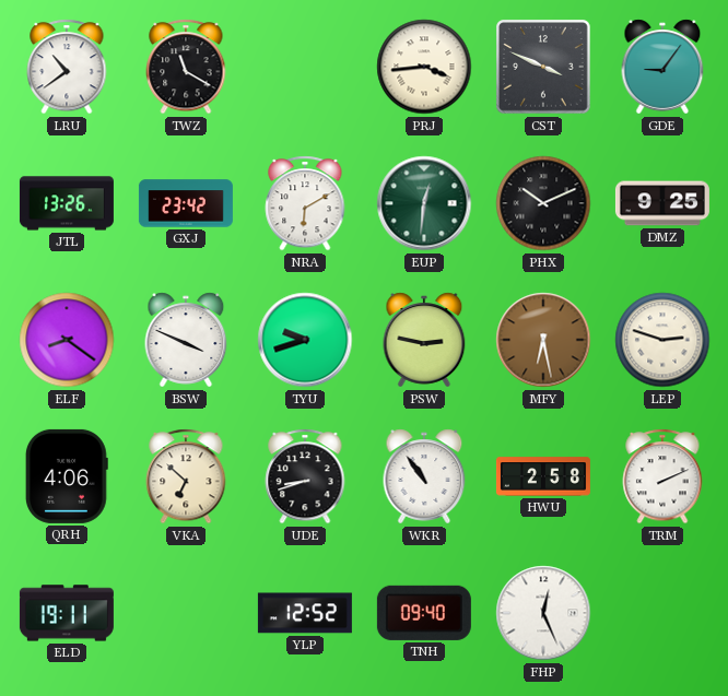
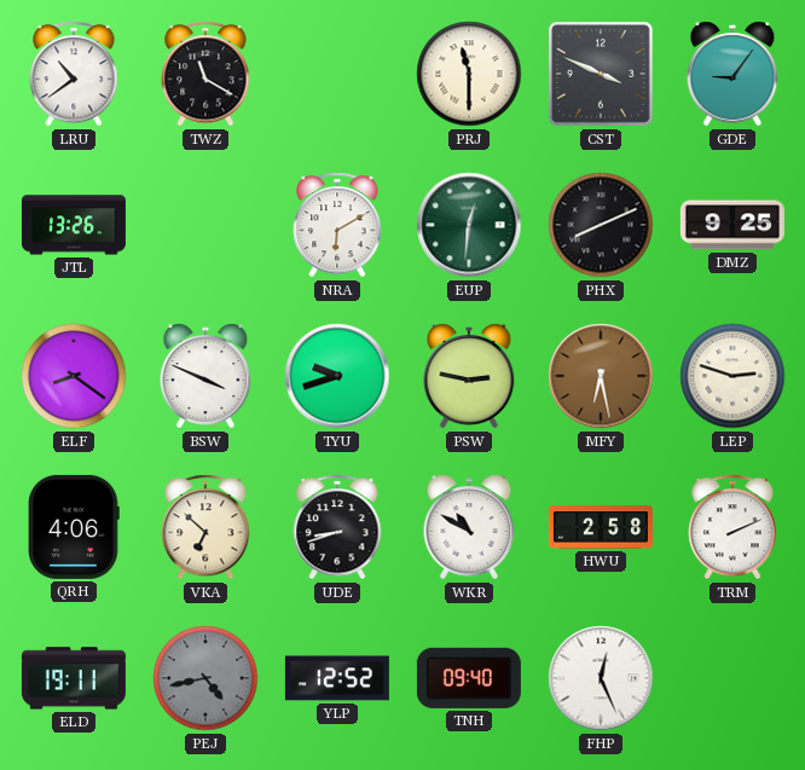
PRJ: 3:44 -> 11:30 (469, 74)
GXJ: 23:42 -> none (186, 203)
PHX: 10:11 -> 8:11 (601, 225)
WKR: 10:54 -> 10:50 (469, 527)
PEJ: none -> 4:43 (205, 678)
